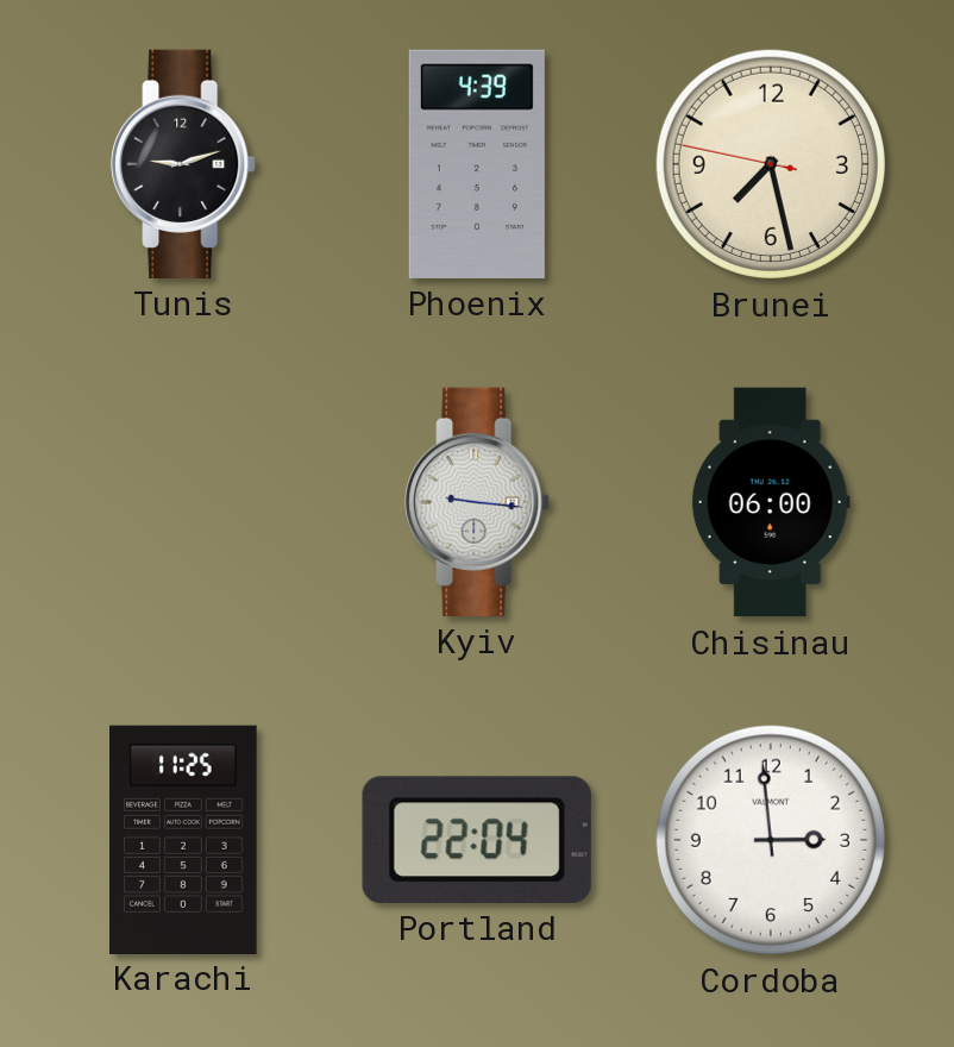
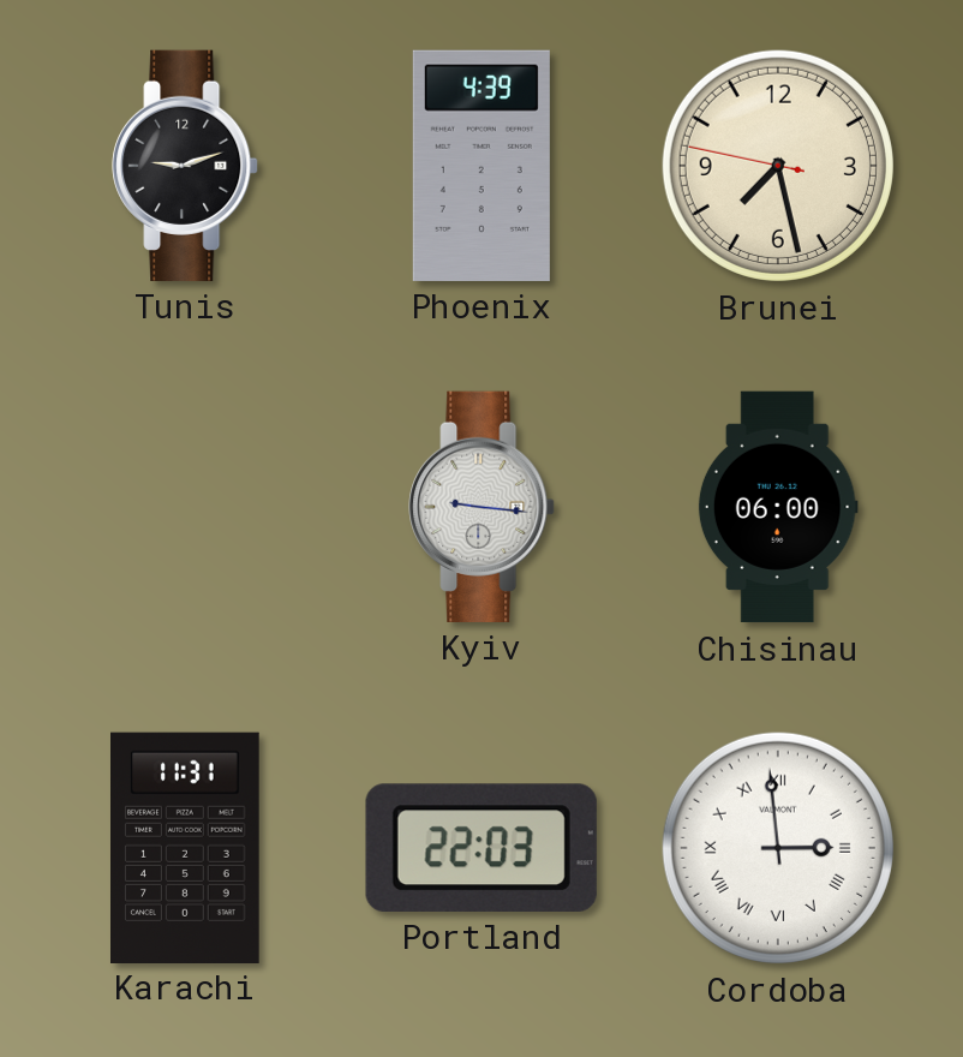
Karachi: 11:25 -> 11:31 (186, 847)
Portland: 22:04 -> 22:03 (481, 848)
Cordoba numerals: Arabic -> Roman (778, 848)
